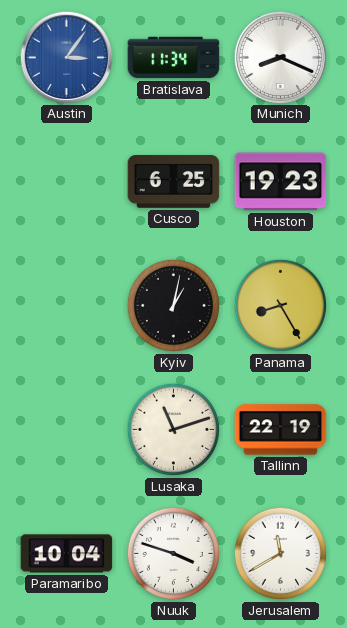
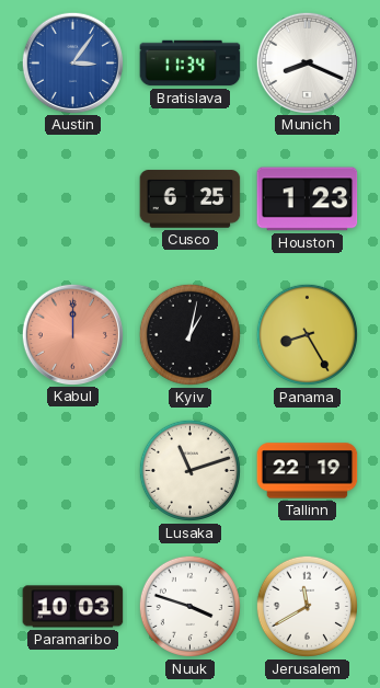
Houston: 19:23 -> 1:23 (308, 199)
Kabul: none -> 12:00 (72, 334)
Paramaribo: 10:04 -> 10:03 (73, 607)
